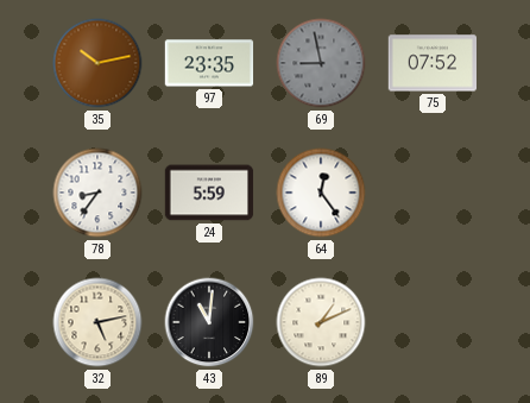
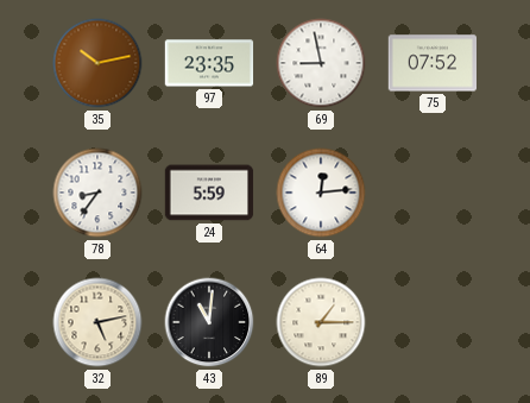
69 dial: grey -> white (321, 63)
64: 12:24 -> 12:14 (321, 193)
89: 1:11 -> 1:15 (321, 322)
